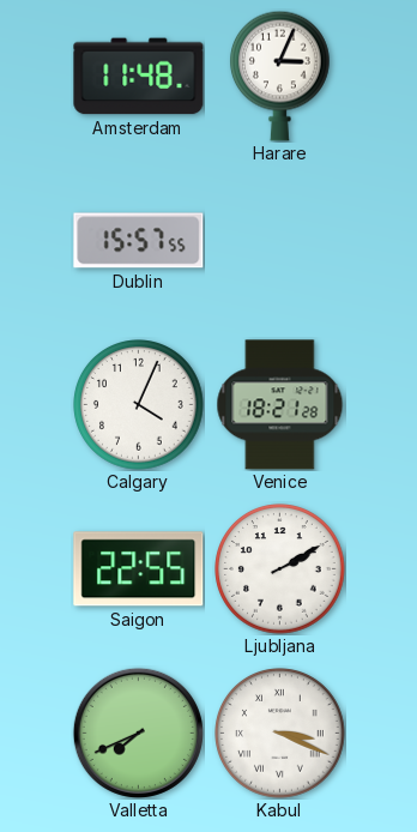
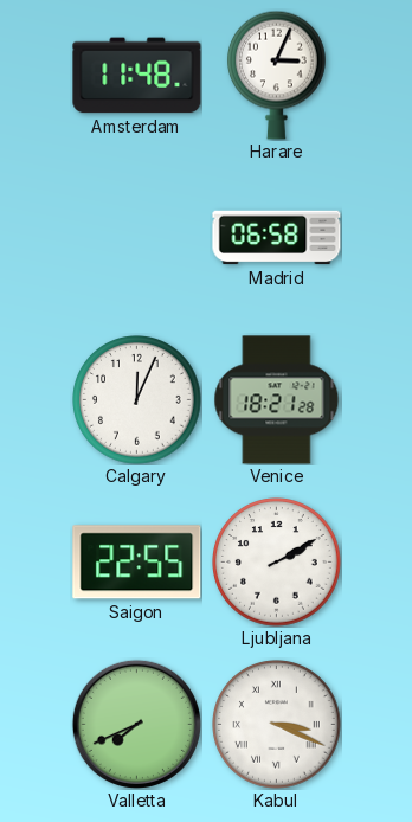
Dublin: 15:57 -> none (139, 241)
Madrid: none -> 06:58 (277, 238)
Calgary: 4:04 -> 12:04 (137, 400)
